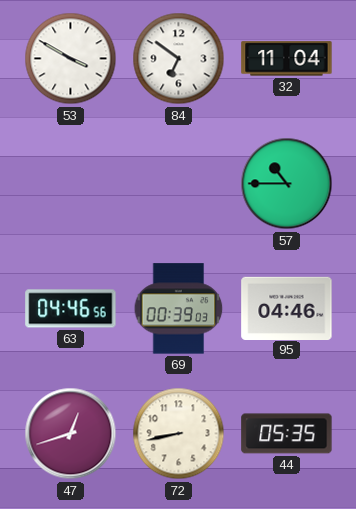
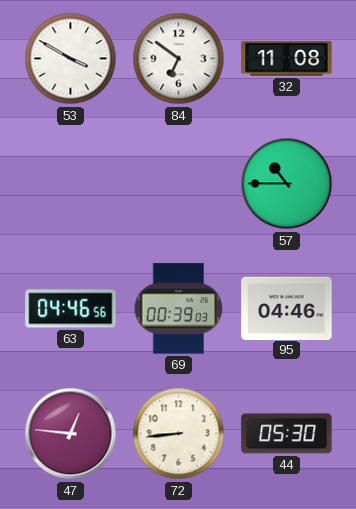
32: 11:04 -> 11:08 (287, 59)
47: 12:42 -> 12:46 (71, 434)
72: 8:43 -> 8:44 (179, 434)
44: 05:35 -> 05:30 (287, 434)
